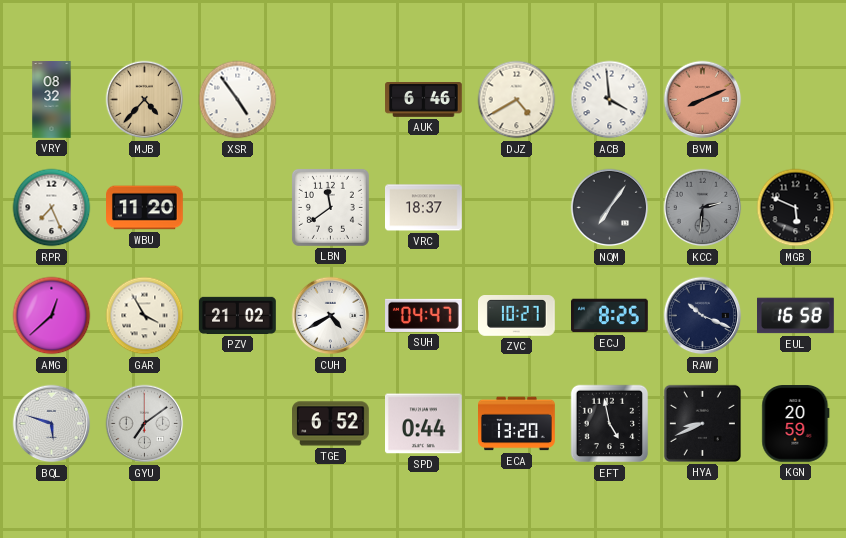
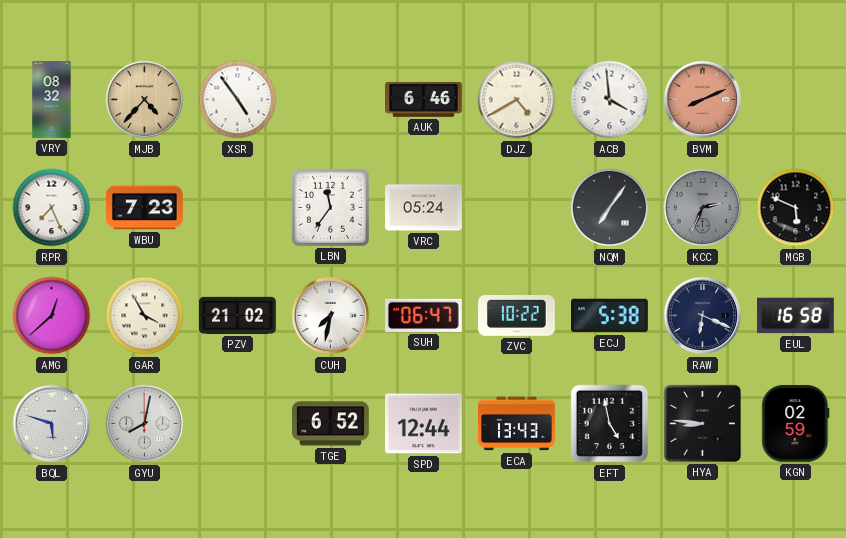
WBU: 11:20 -> 7:23 (145, 208)
LBN: 11:39 -> 11:36 (330, 207)
VRC: 18:37 -> 05:24 (424, 208)
KCC: 2:31 -> 2:34 (703, 208)
CUH: 4:40 -> 7:32 (331, 316)
SUH: 04:47 -> 06:47 (424, 315)
ZVC: 10:27 -> 10:22 (517, 316)
ECJ: 8:25 -> 5:38 (610, 316)
RAW: 10:19 -> 6:19 (703, 316)
GYU: 7:09 -> 8:02 (145, 424)
SPD: 0:44 -> 12:44 (424, 424)
ECA: 13:20 -> 13:43 (517, 424)
HYA: 8:41 -> 8:46 (702, 423)
KGN: 20:59 -> 02:59 (796, 424)
